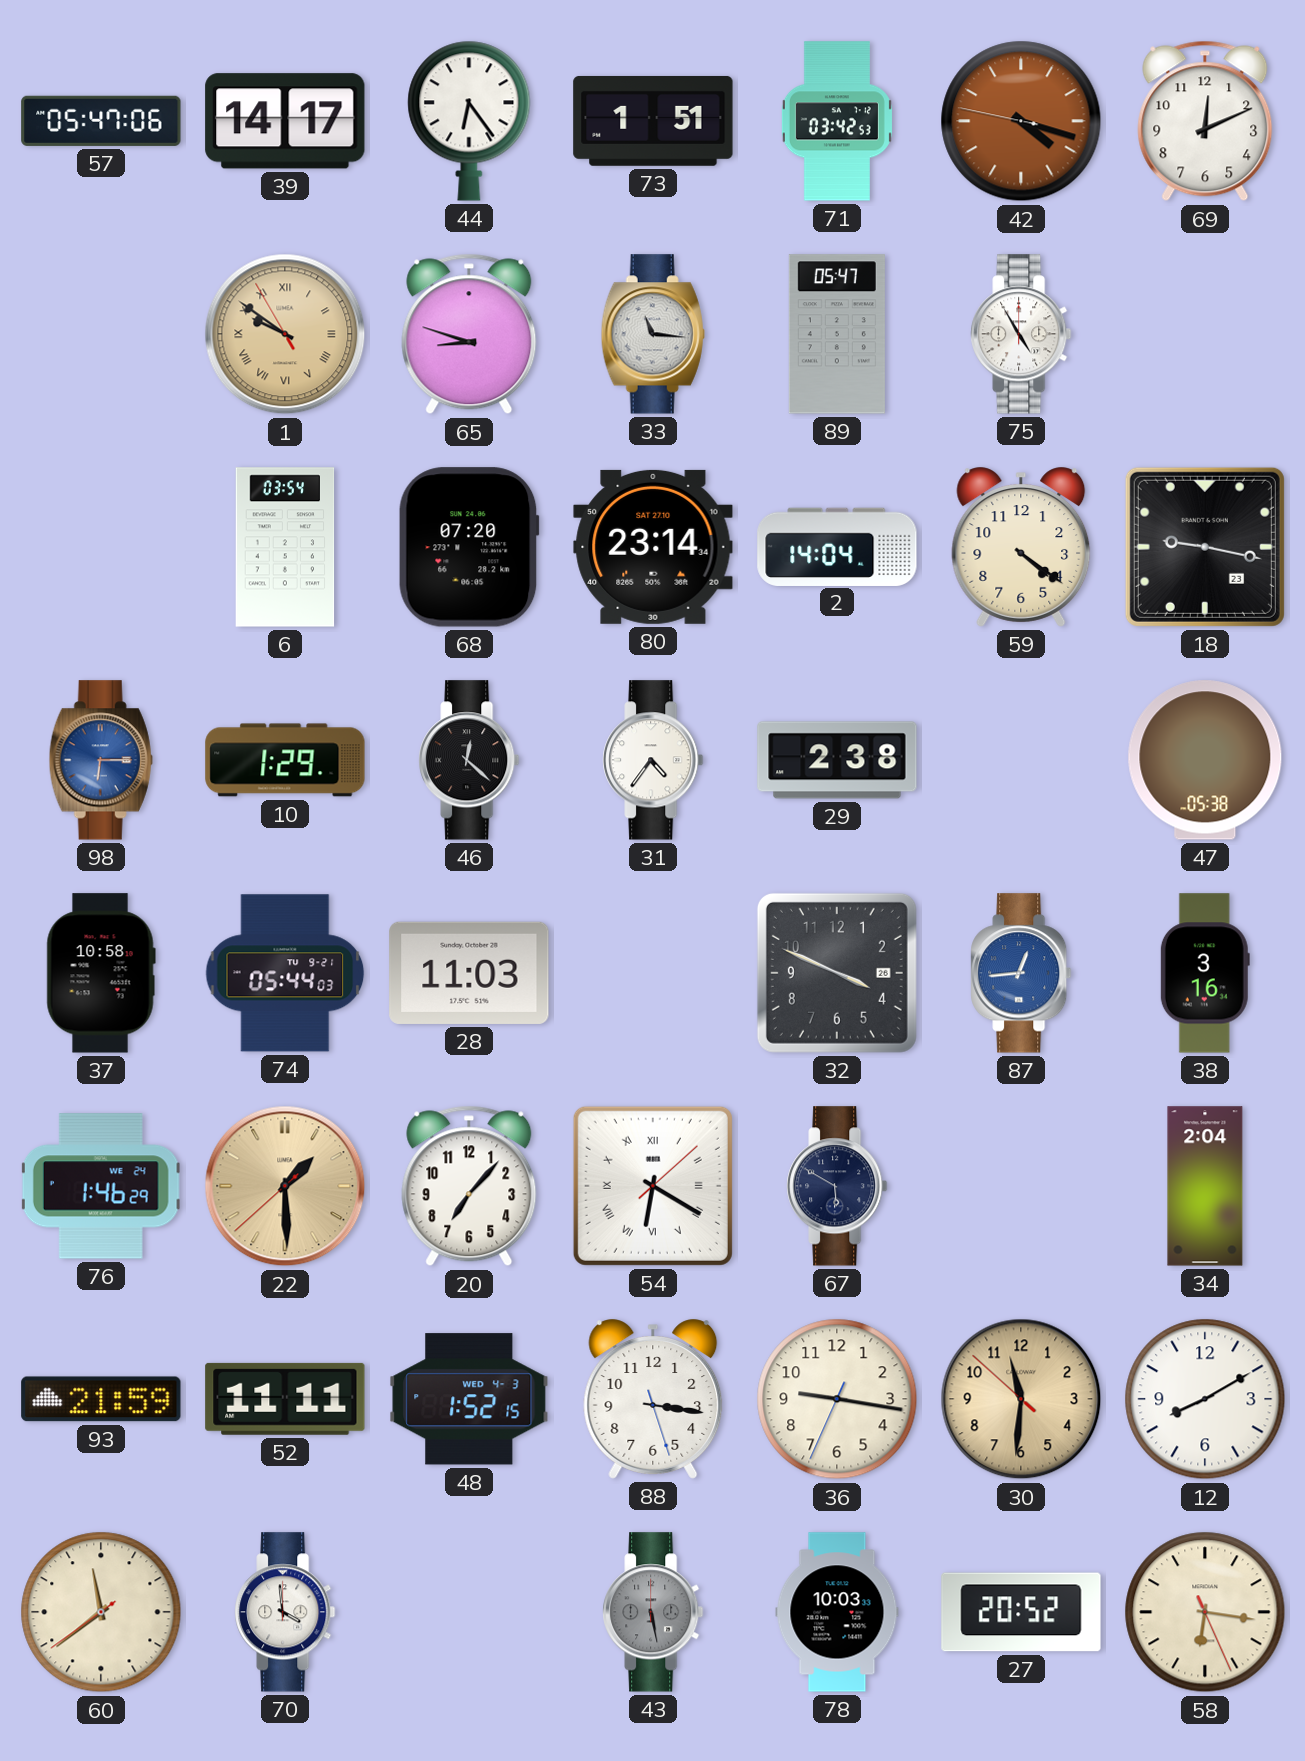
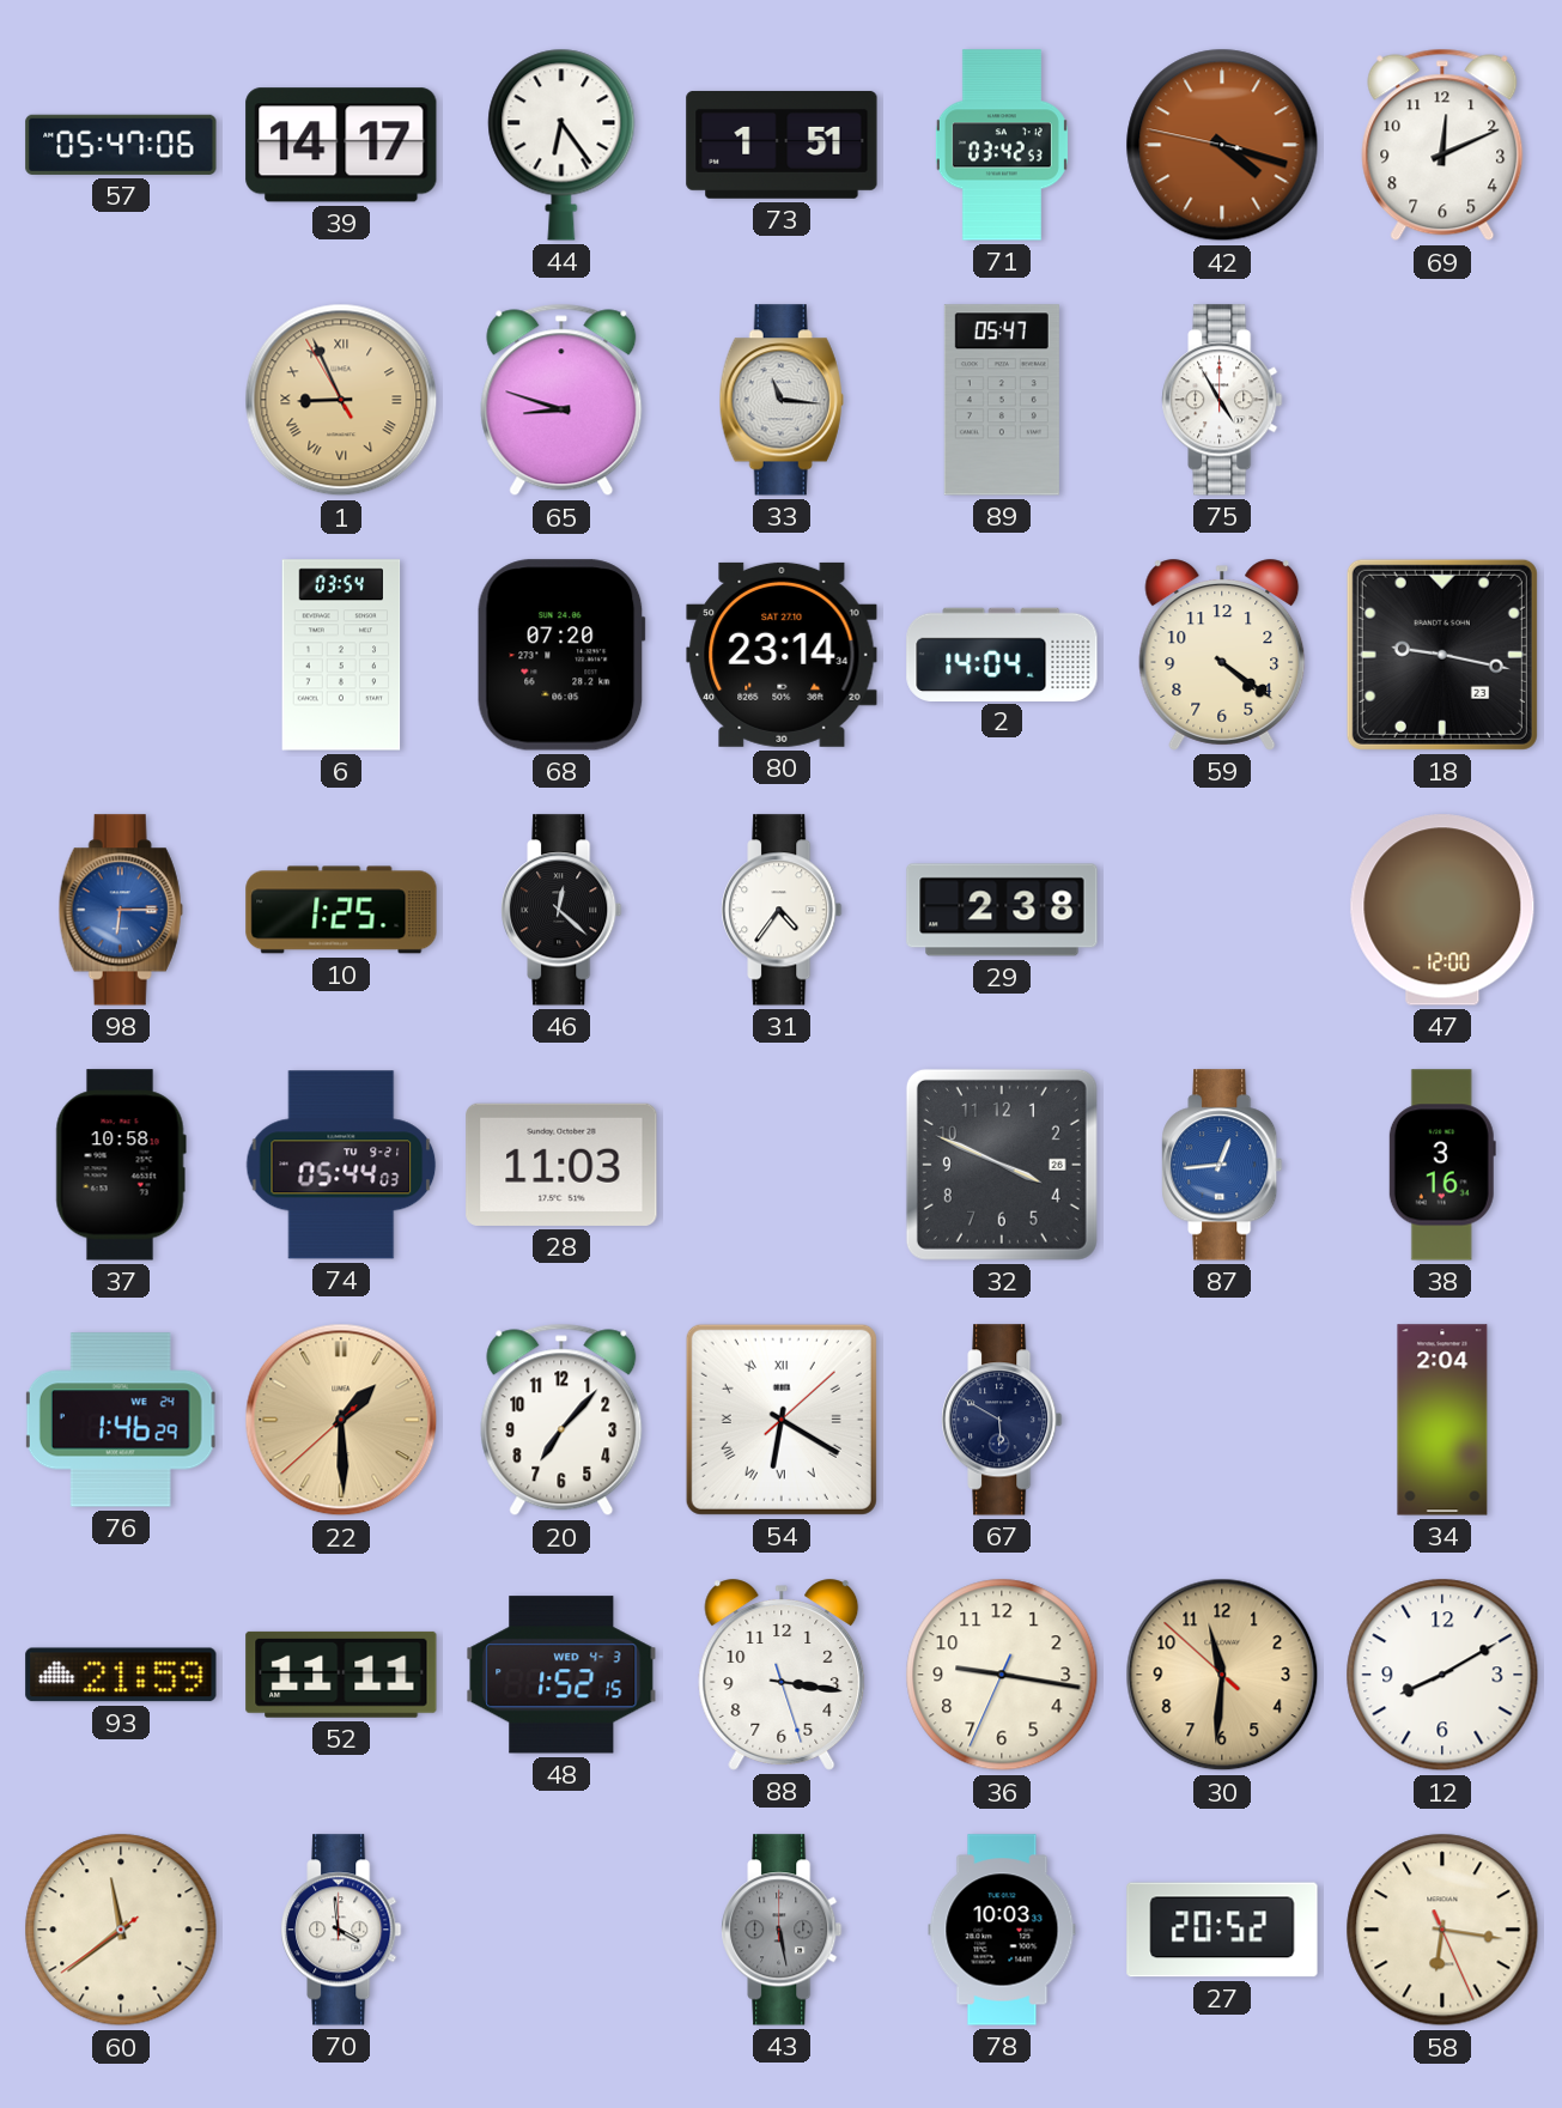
1: 9:50 -> 8:55 (341, 400)
10: 1:29 -> 1:25 (341, 910)
47: 05:38 -> 12:00 (1442, 910)
